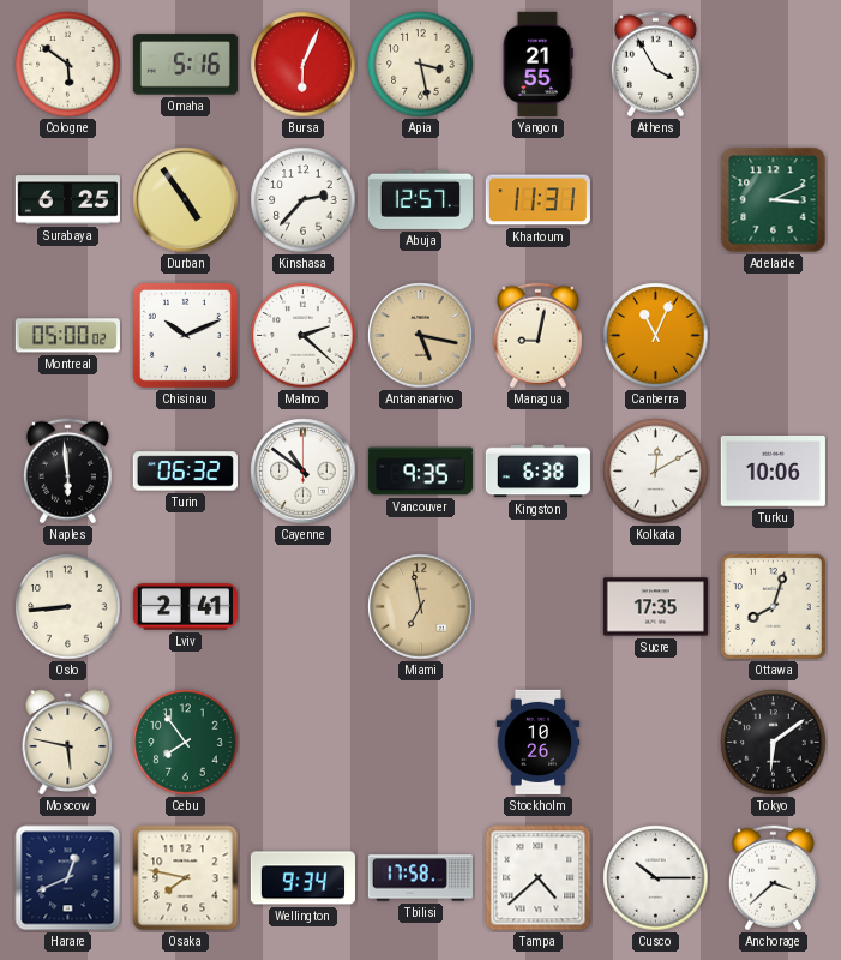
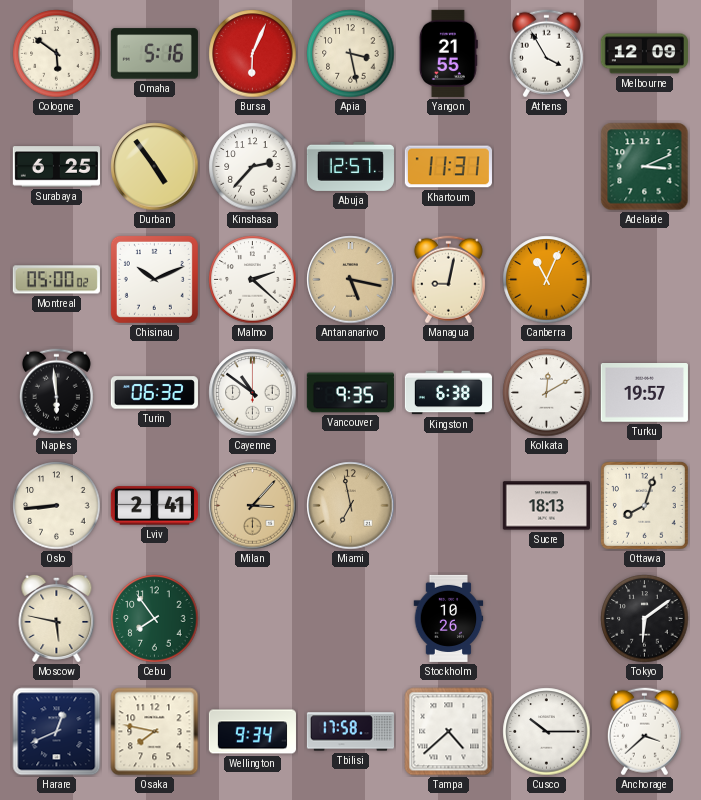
Melbourne: none -> 12:09 (644, 54)
Turku: 10:06 -> 19:57 (644, 393)
Milan: none -> 3:07 (253, 506)
Sucre: 17:35 -> 18:13 (546, 506)
